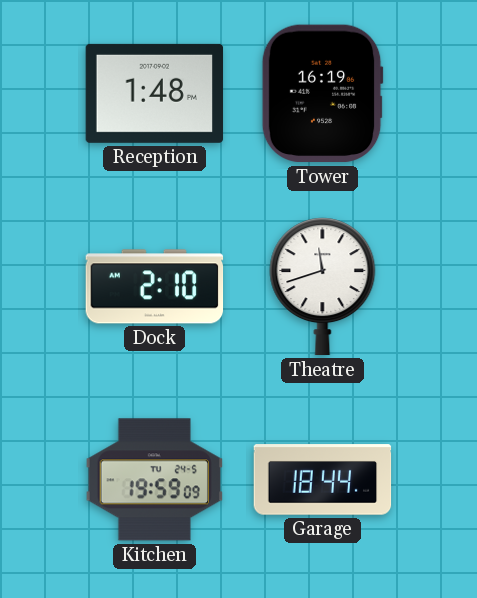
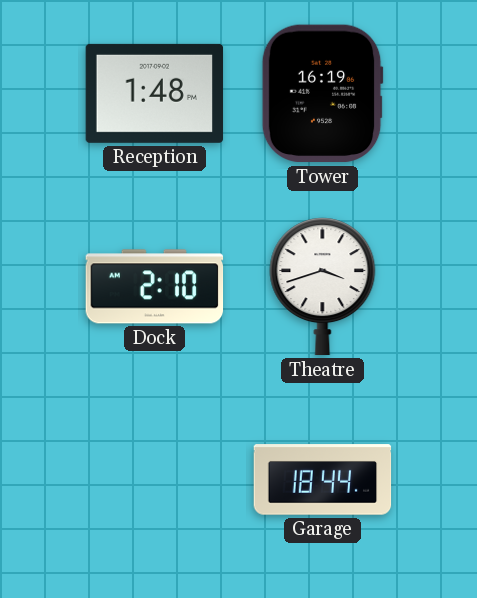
Theatre: 11:42 -> 3:42 (323, 287)
Kitchen: 19:59 -> none (155, 480)
